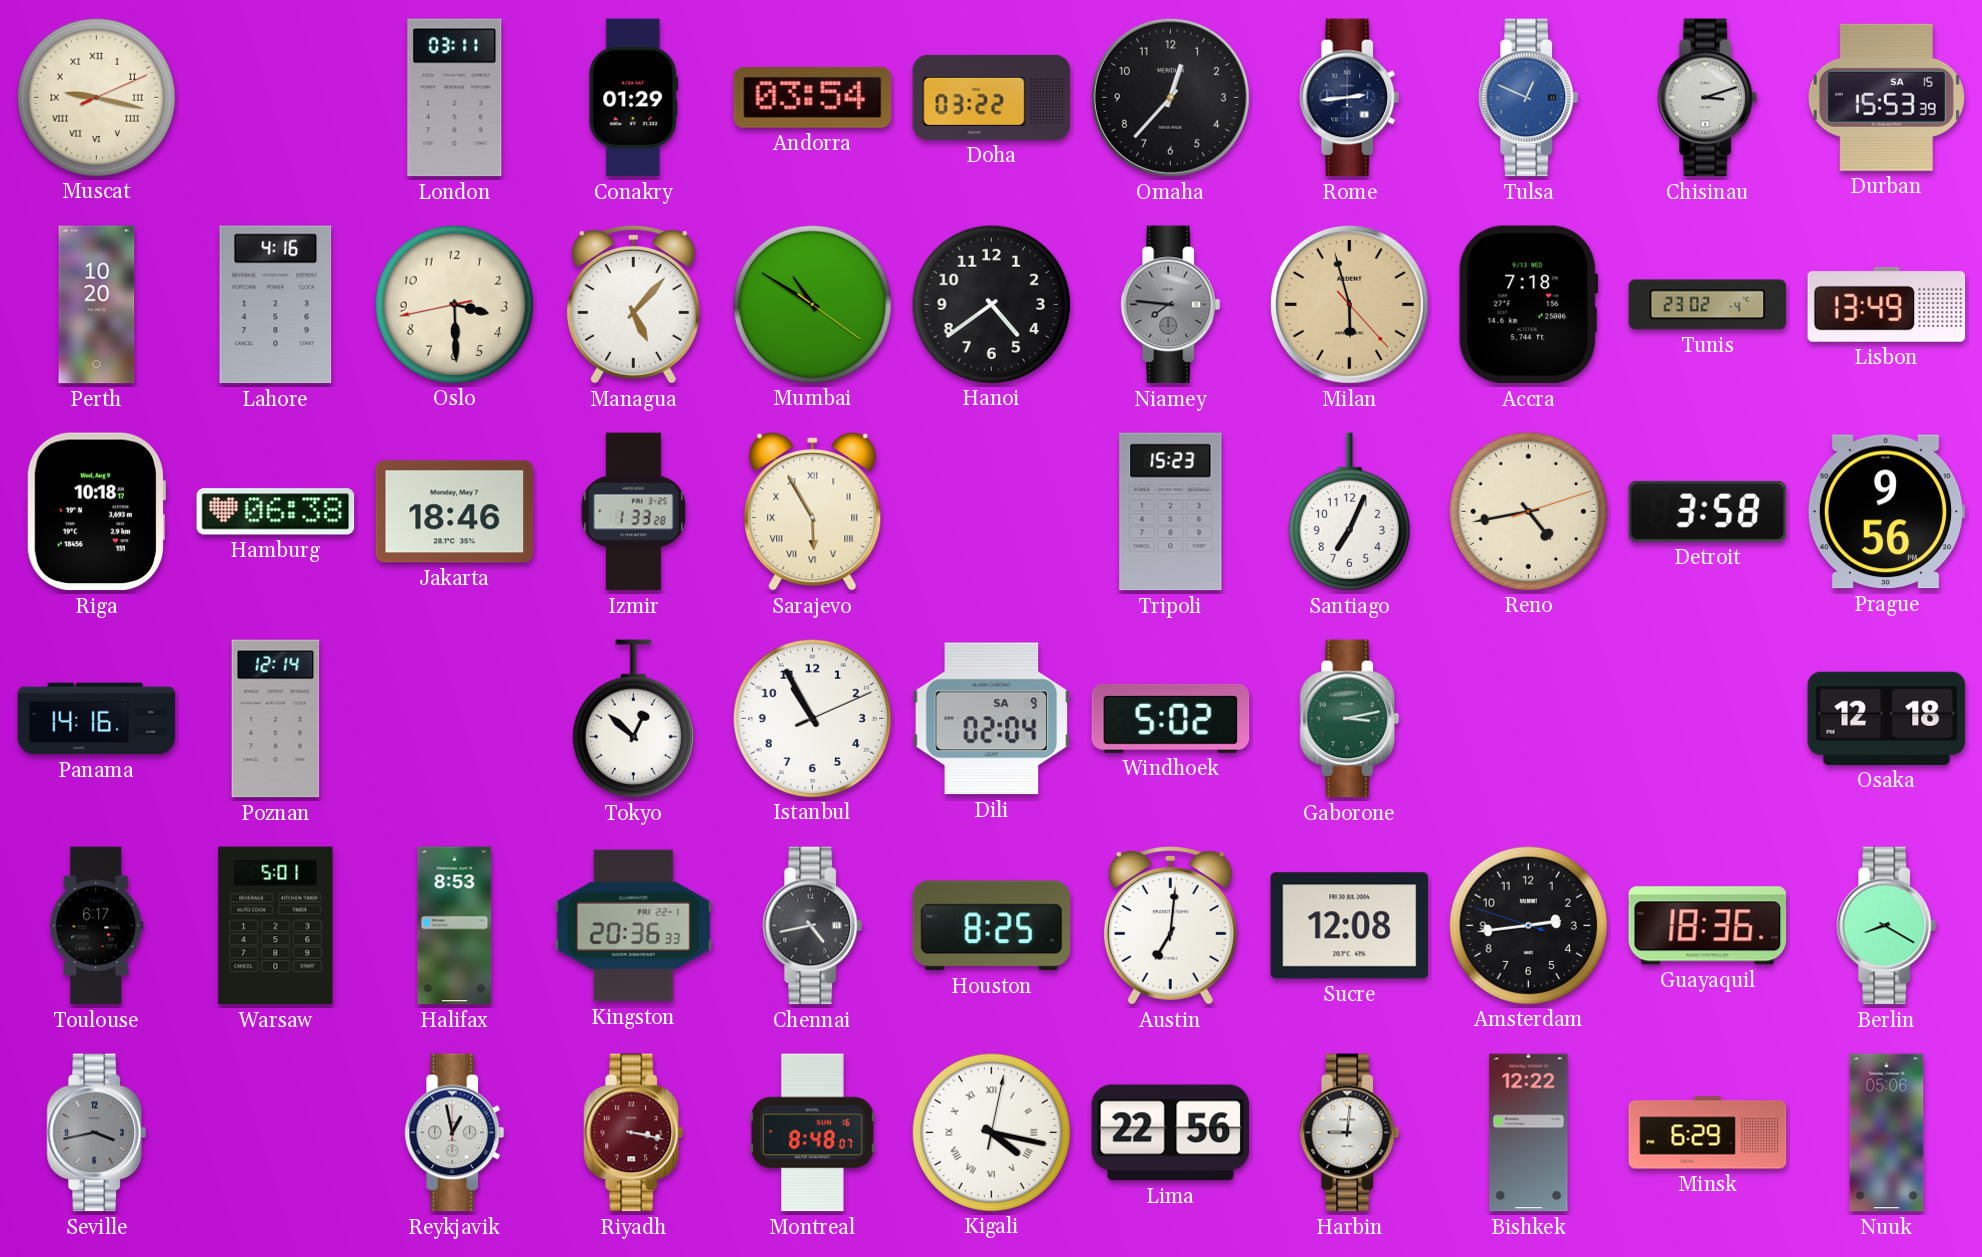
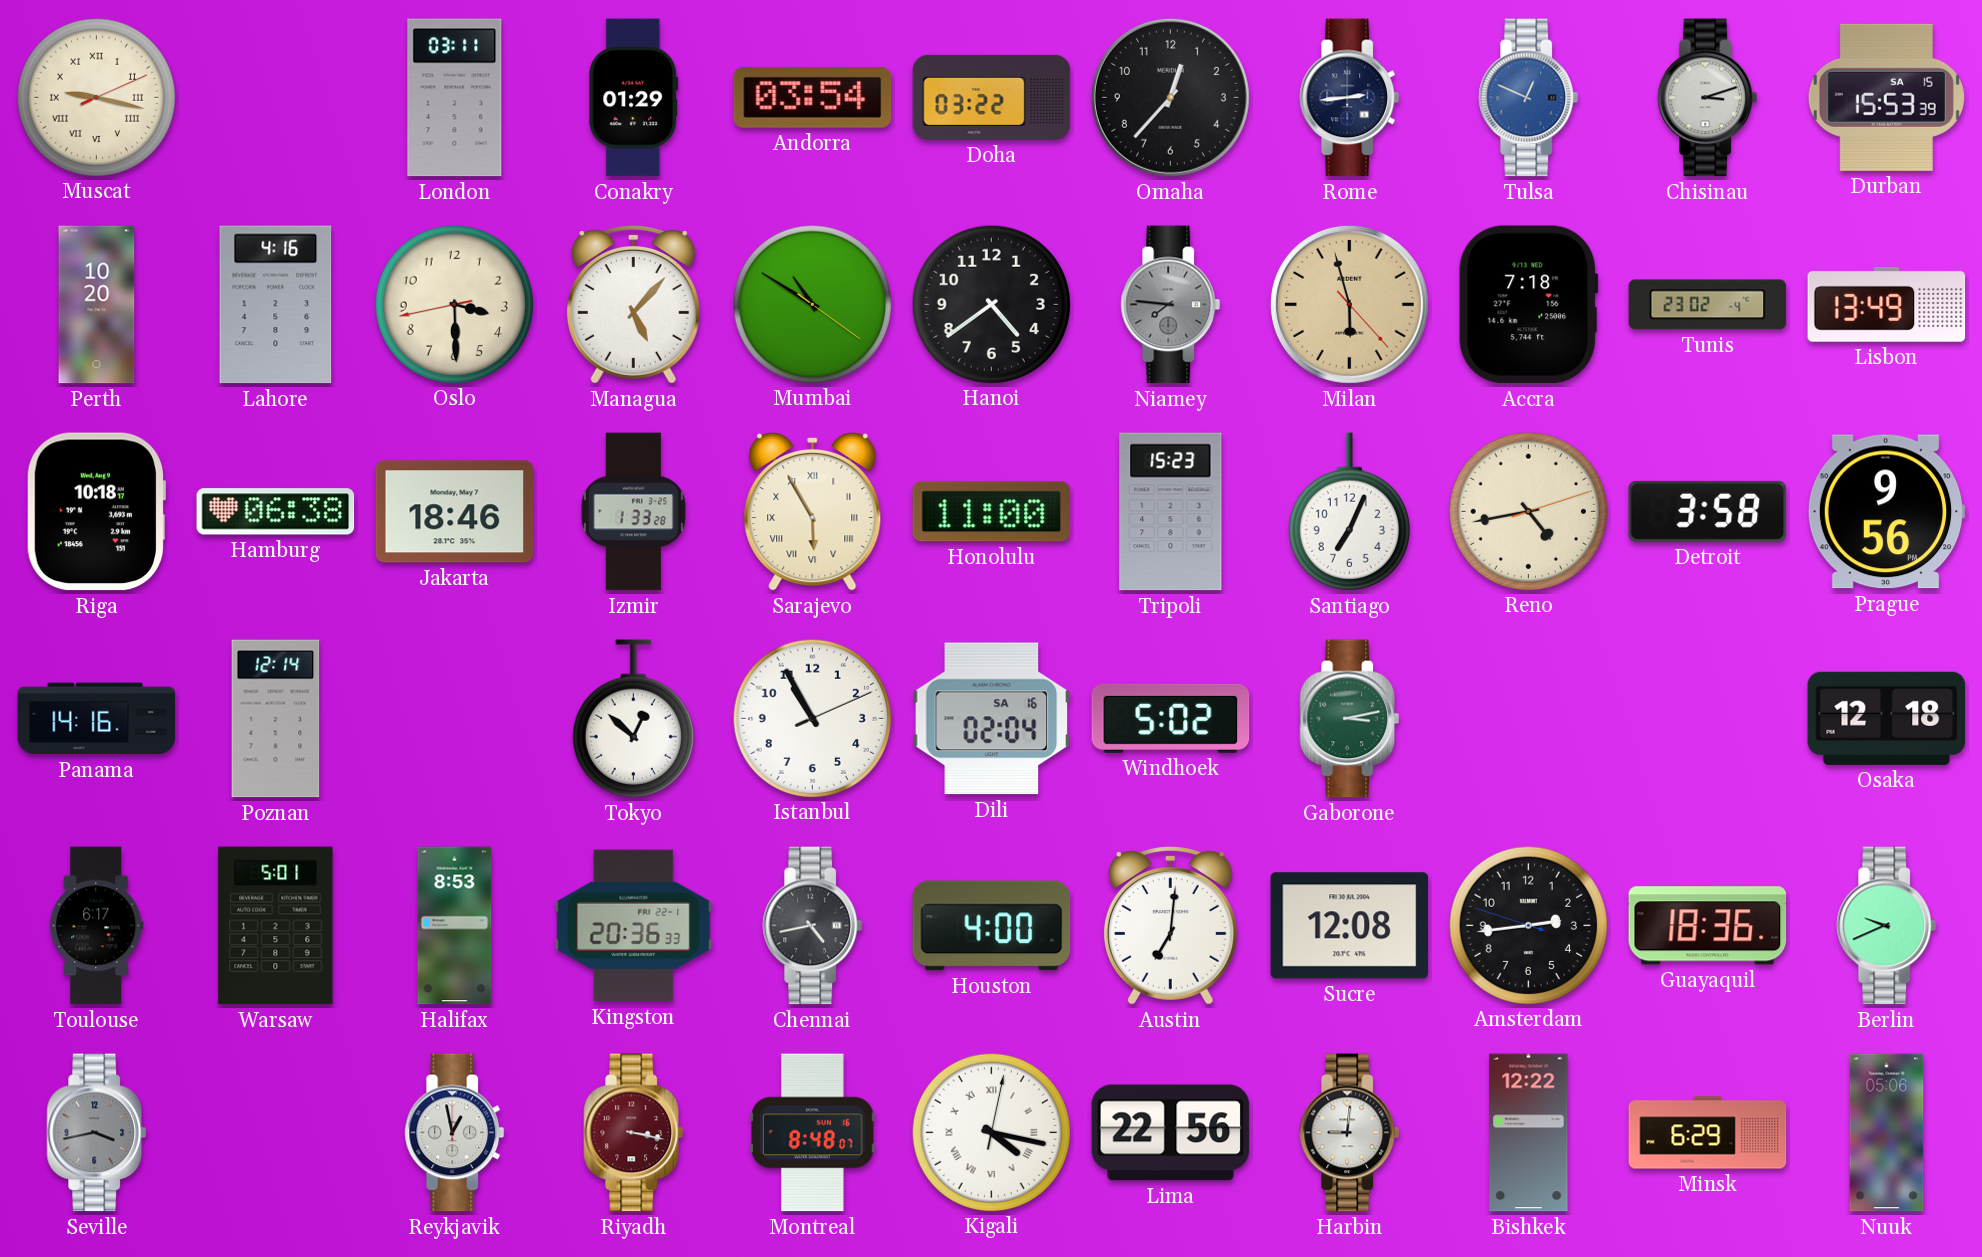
Honolulu: none -> 11:00 (992, 512)
Dili date: SA 9 -> SA 16 (992, 719)
Houston: 8:25 -> 4:00 (992, 926)
Berlin: 8:20 -> 9:41 (1887, 926)
